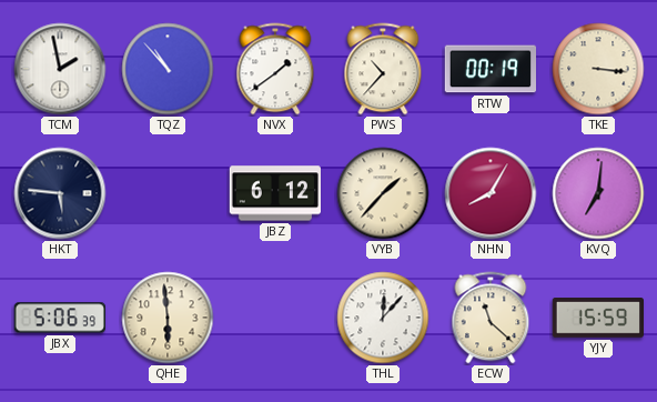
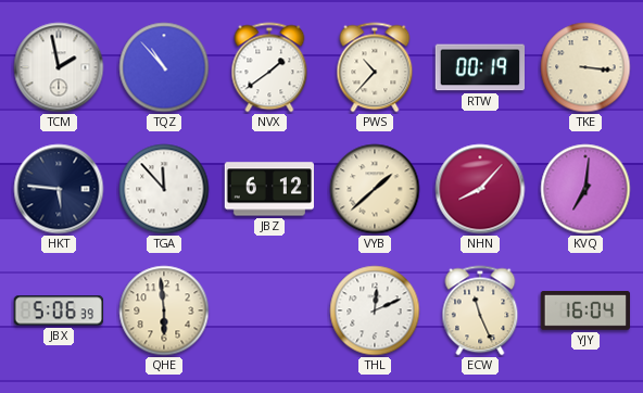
TGA: none -> 11:53 (164, 189)
VYB: 1:37 -> 1:38 (375, 189)
NHN: 8:05 -> 8:07 (480, 189)
THL: 12:07 -> 12:11 (375, 310)
ECW: 11:22 -> 11:26 (480, 310)
YJY: 15:59 -> 16:04 (584, 312)
